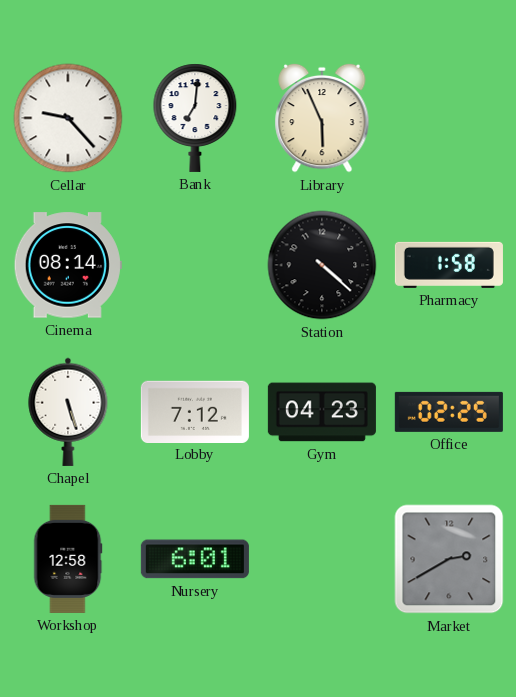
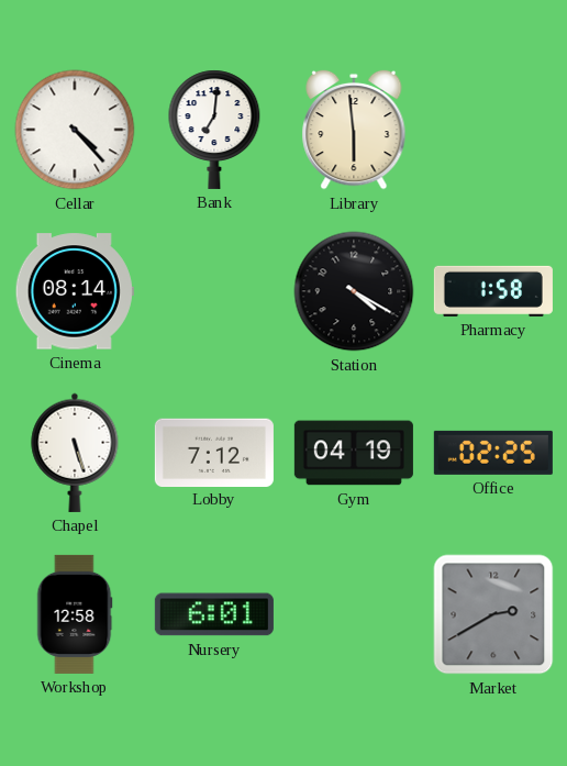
Cellar: 9:23 -> 4:23 (75, 130)
Library: 5:56 -> 5:59 (354, 130)
Station: 4:22 -> 4:20 (354, 291)
Gym: 04:23 -> 04:19 (354, 453)
